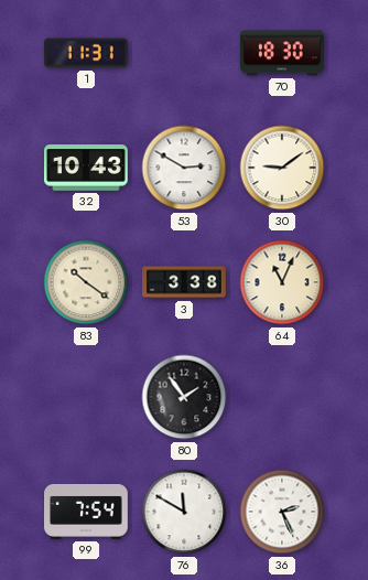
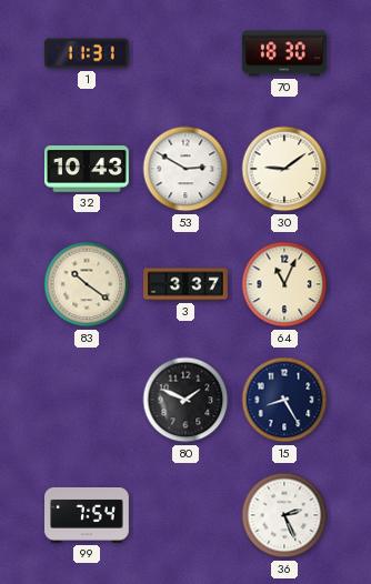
3: 3:38 -> 3:37 (185, 284)
80: 1:54 -> 1:49 (185, 400)
15: none -> 8:25 (284, 400)
76: 11:50 -> none (184, 512)
